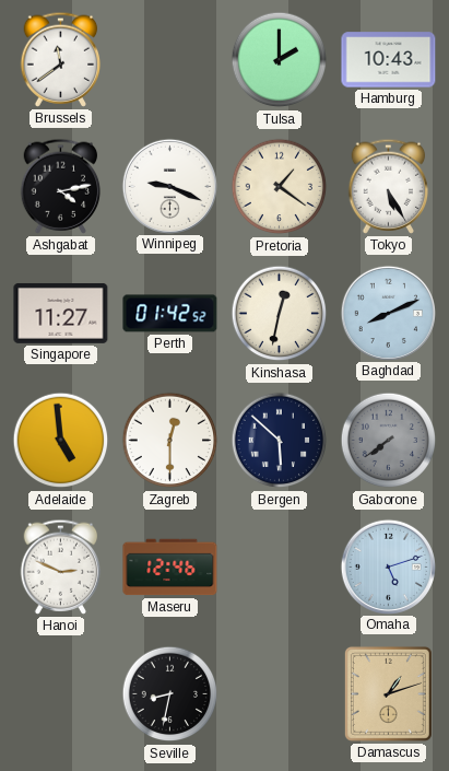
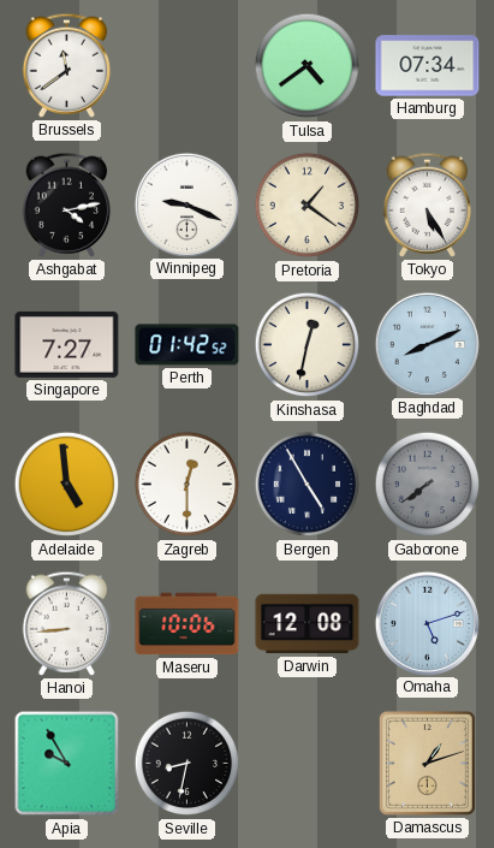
Tulsa: 2:00 -> 4:39 (308, 66)
Hamburg: 10:43 -> 07:34 (428, 66)
Singapore: 11:27 -> 7:27 (67, 344)
Bergen: 5:52 -> 4:55 (308, 485)
Hanoi: 2:49 -> 8:44 (67, 623)
Maseru: 12:46 -> 10:06 (188, 624)
Darwin: none -> 12:08 (308, 624)
Apia: none -> 9:55 (67, 764)
